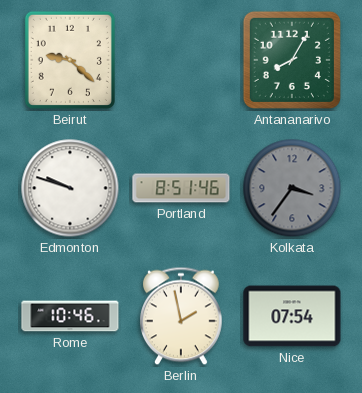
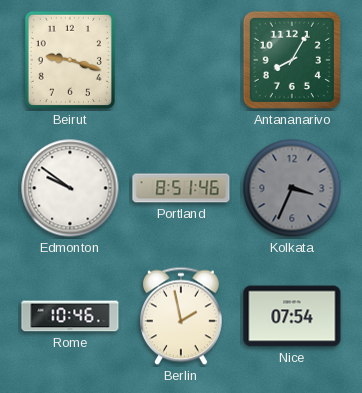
Beirut: 9:22 -> 9:18 (70, 60)
Edmonton: 9:48 -> 9:51 (70, 188)
Kolkata: 3:36 -> 3:34 (292, 188)
